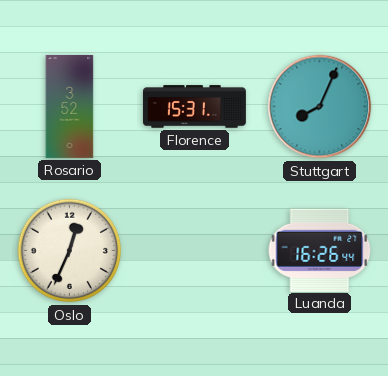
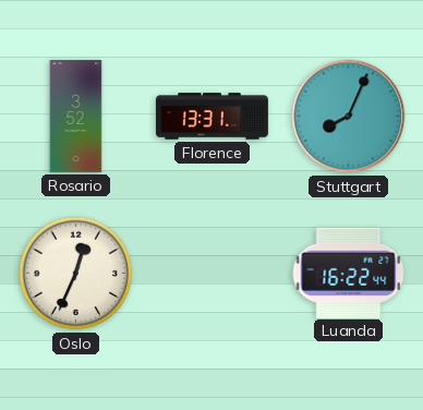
Florence: 15:31 -> 13:31 (211, 117)
Luanda: 16:26 -> 16:22 (349, 273)
